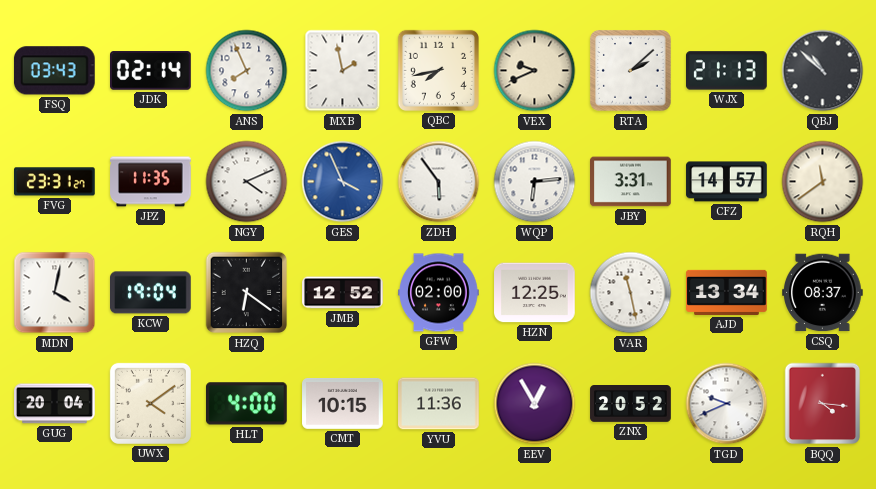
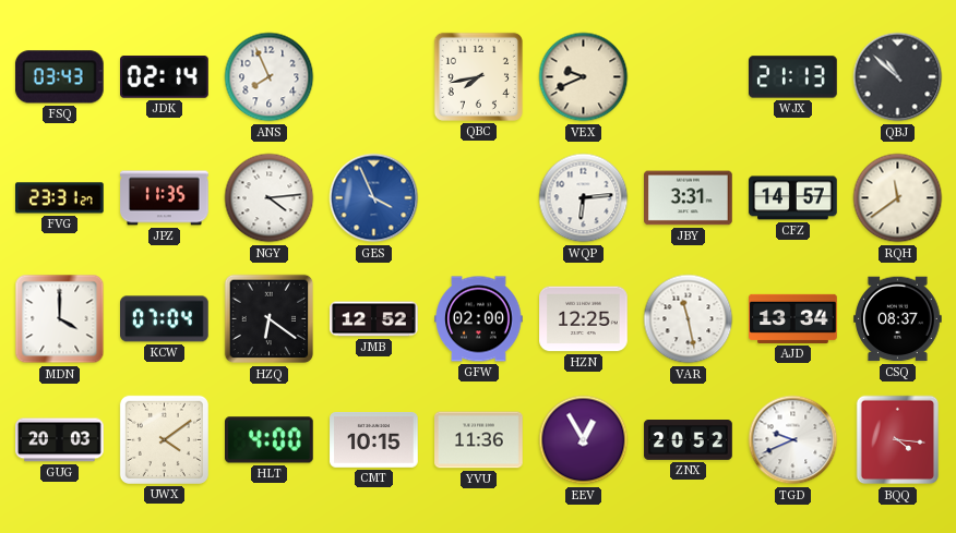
MXB: 1:58 -> none (343, 71)
RTA: 2:08 -> none (631, 71)
NGY: 4:11 -> 4:14 (270, 198)
ZDH: 5:54 -> none (439, 182)
MDN: 4:02 -> 4:00 (60, 319)
KCW: 19:04 -> 07:04 (165, 319)
GUG: 20:04 -> 20:03 (60, 440)
